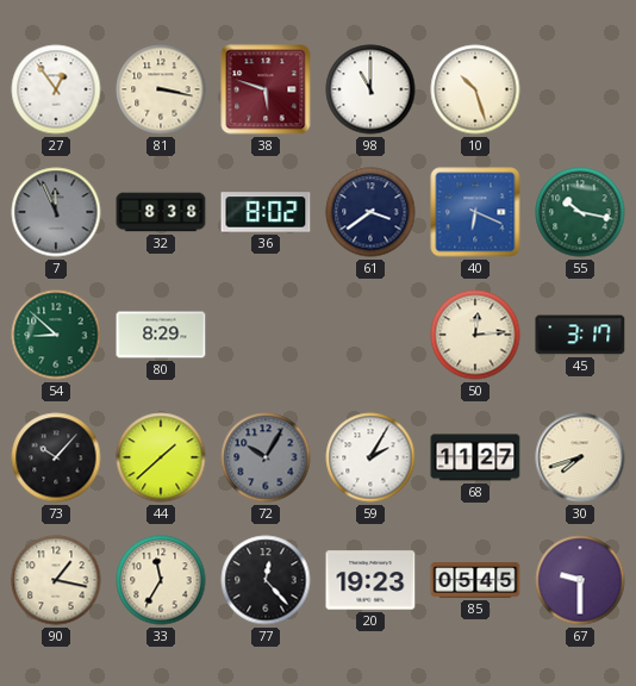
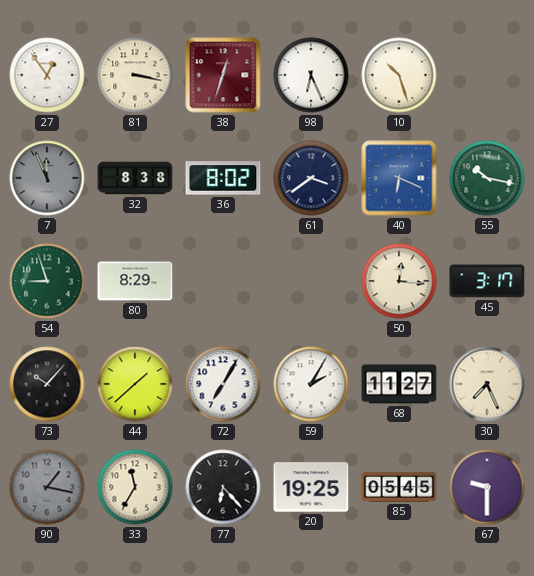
38: 5:48 -> 12:33 (223, 75)
98: 11:00 -> 6:26 (311, 75)
54: 8:52 -> 8:57 (47, 281)
50: 12:14 -> 12:16 (399, 281)
72: 10:05 -> 7:05 (223, 384)
72 dial: grey -> white (223, 384)
30: 7:42 -> 7:26 (487, 384)
90 dial: cream -> grey (47, 487)
77: 12:23 -> 6:23 (223, 487)
20: 19:23 -> 19:25 (311, 487)
